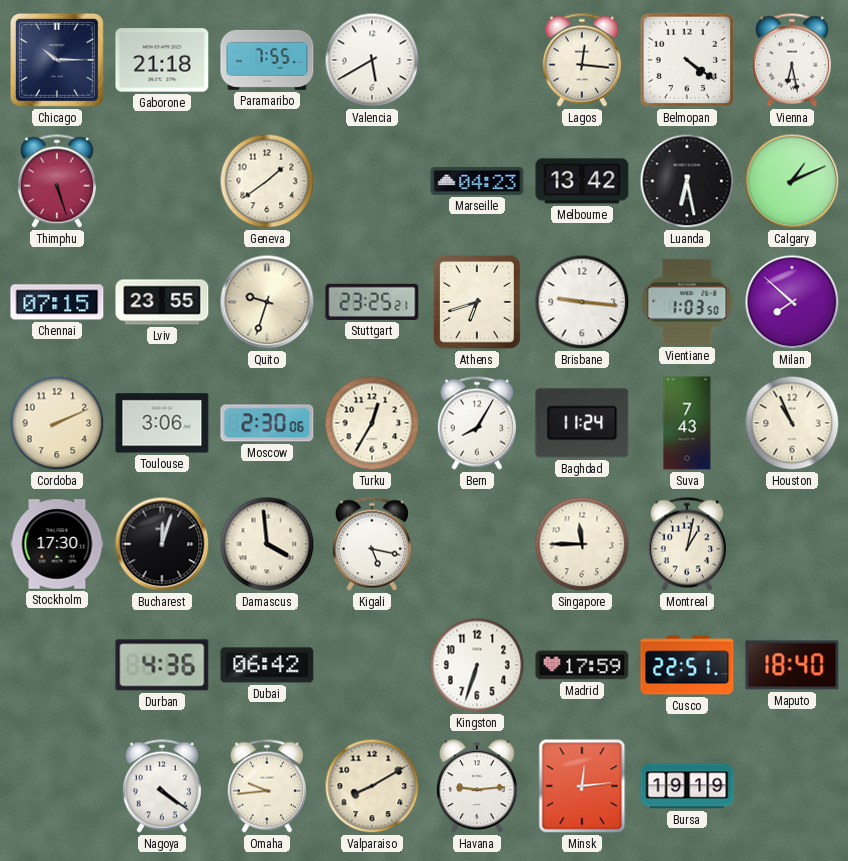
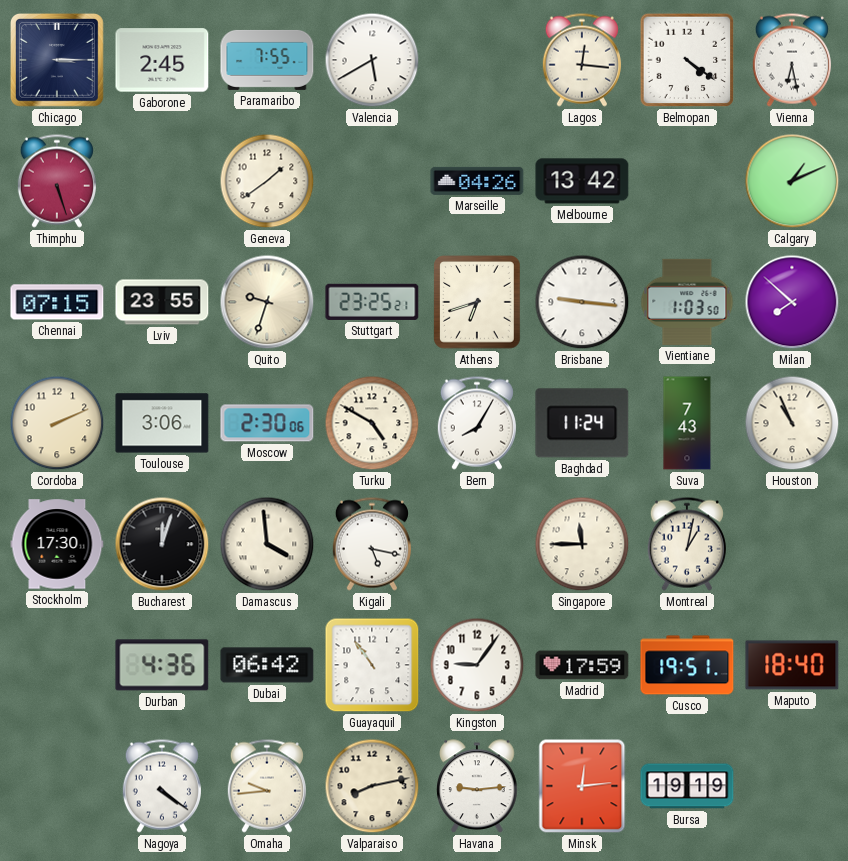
Chicago: 10:15 -> 3:15 (57, 60)
Gaborone: 21:18 -> 2:45 (162, 60)
Marseille: 04:23 -> 04:26 (477, 181)
Luanda: 6:28 -> none (687, 181)
Turku: 12:35 -> 4:50 (372, 423)
Guayaquil: none -> 10:54 (372, 665)
Kingston: 6:33 -> 9:06 (477, 665)
Cusco: 22:51 -> 19:51 (687, 665)
Valparaiso: 8:10 -> 8:13 (372, 786)
